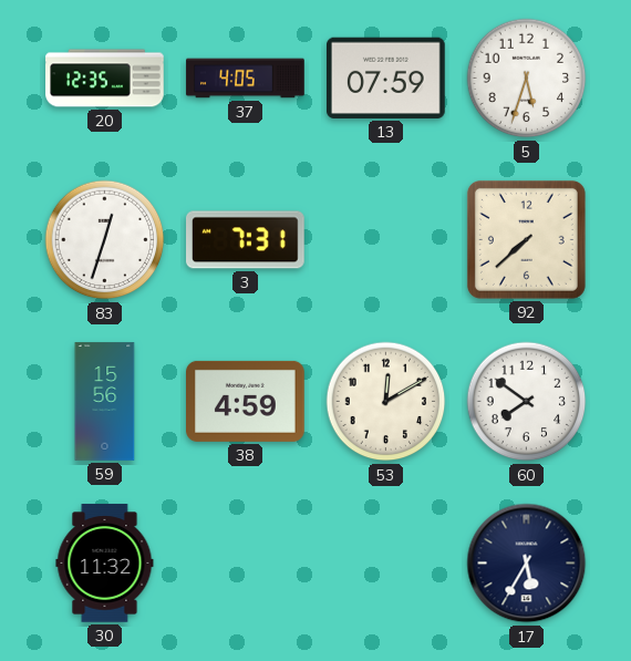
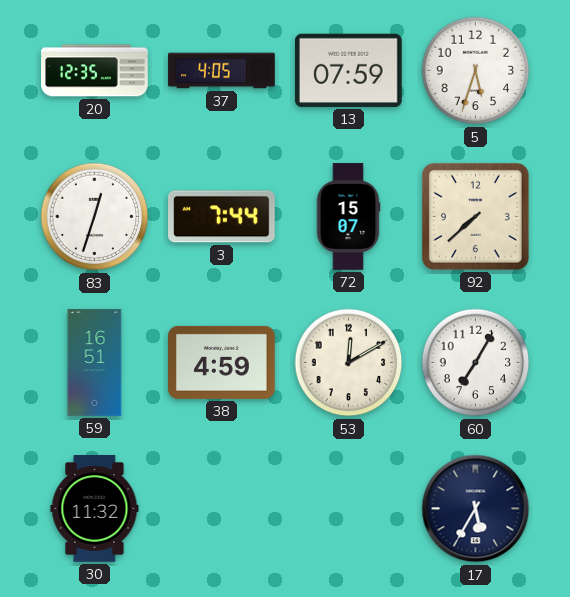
3: 7:31 -> 7:44 (222, 217)
72: none -> 15:07 (348, 217)
59: 15:56 -> 16:51 (95, 363)
60: 7:51 -> 7:05 (476, 363)
